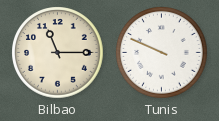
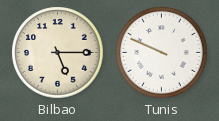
Bilbao: 11:15 -> 5:15 (58, 53)
